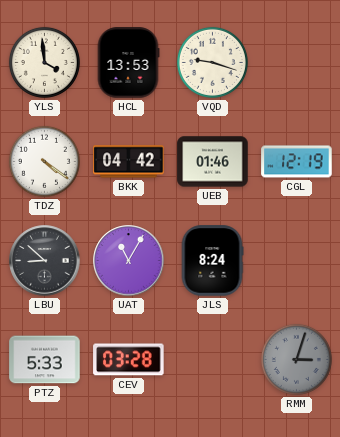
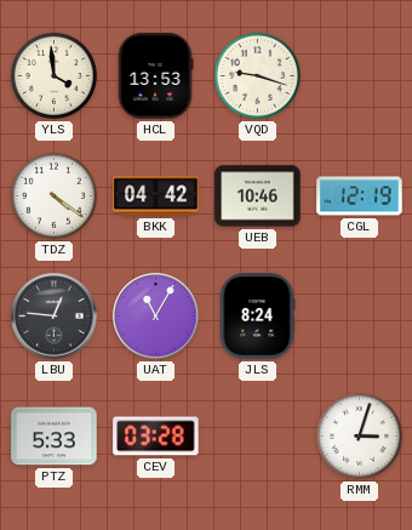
UEB: 01:46 -> 10:46 (258, 196)
LBU: 8:52 -> 12:46 (55, 317)
RMM dial: grey -> white (359, 435)
